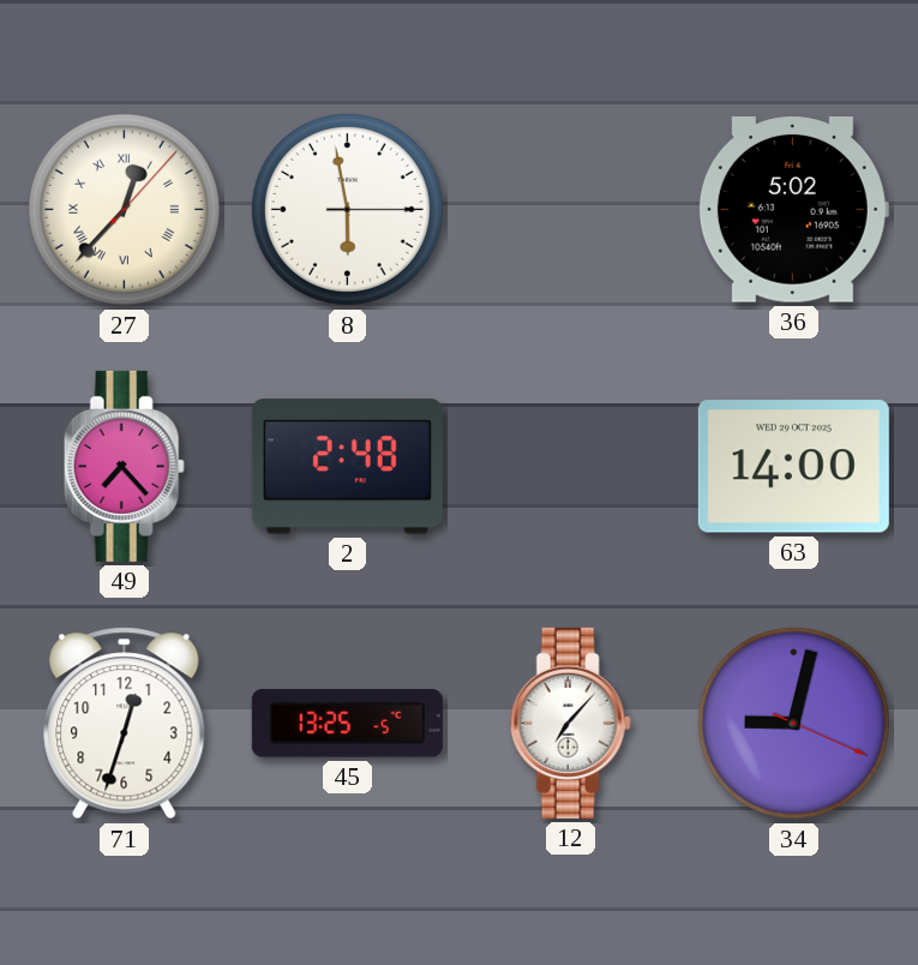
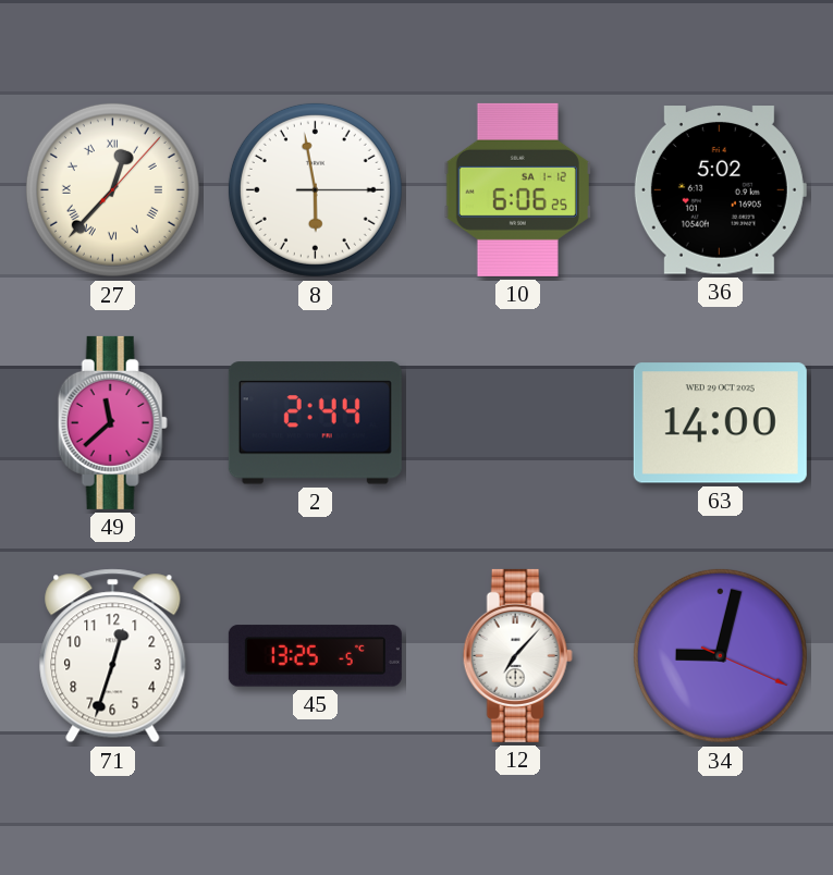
10: none -> 6:06 (517, 189)
49: 7:23 -> 11:38 (112, 422)
2: 2:48 -> 2:44 (315, 423)
